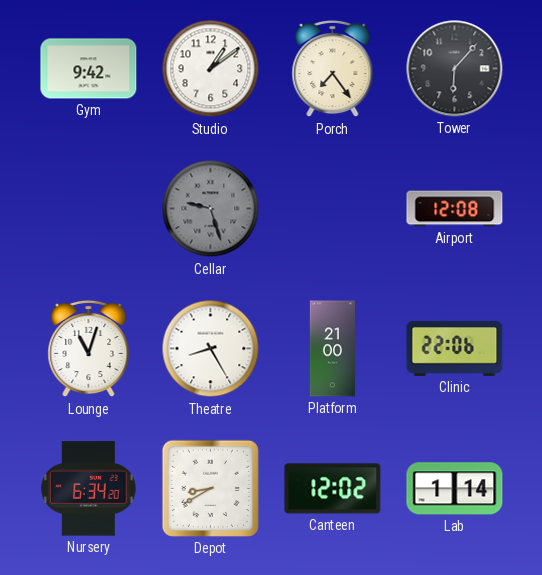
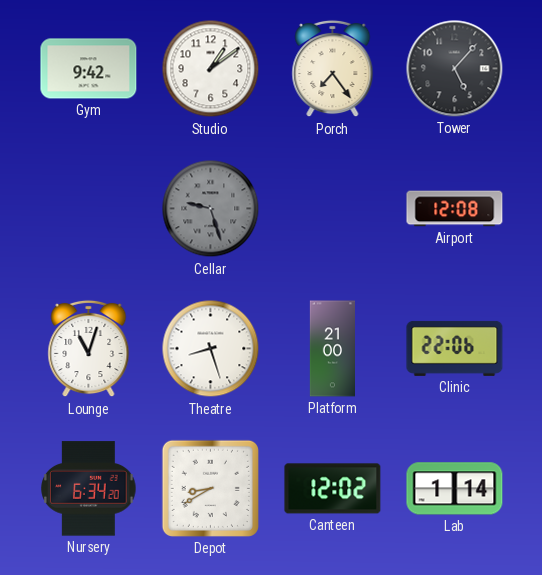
Tower: 6:07 -> 5:07 (455, 69)
Theatre: 8:25 -> 8:27 (211, 349)
